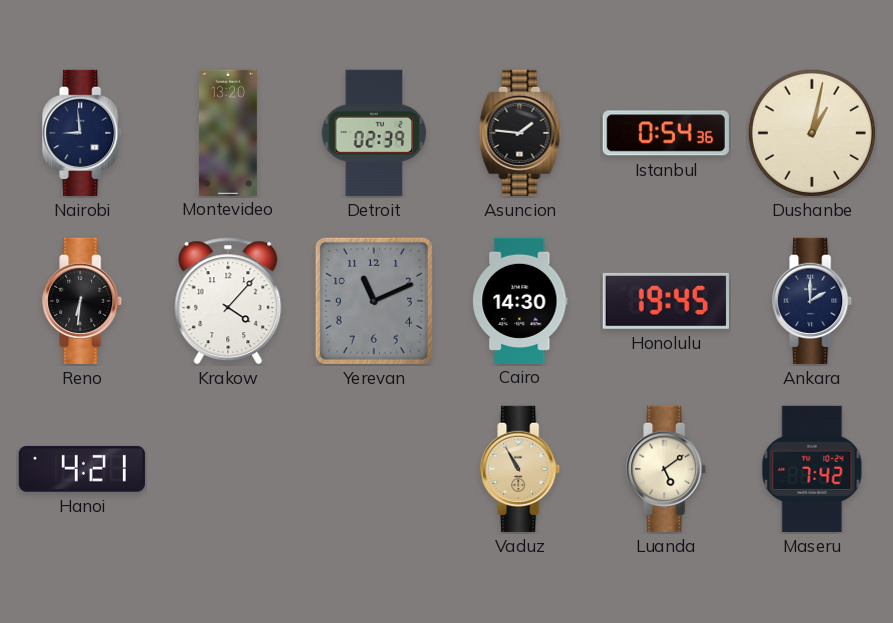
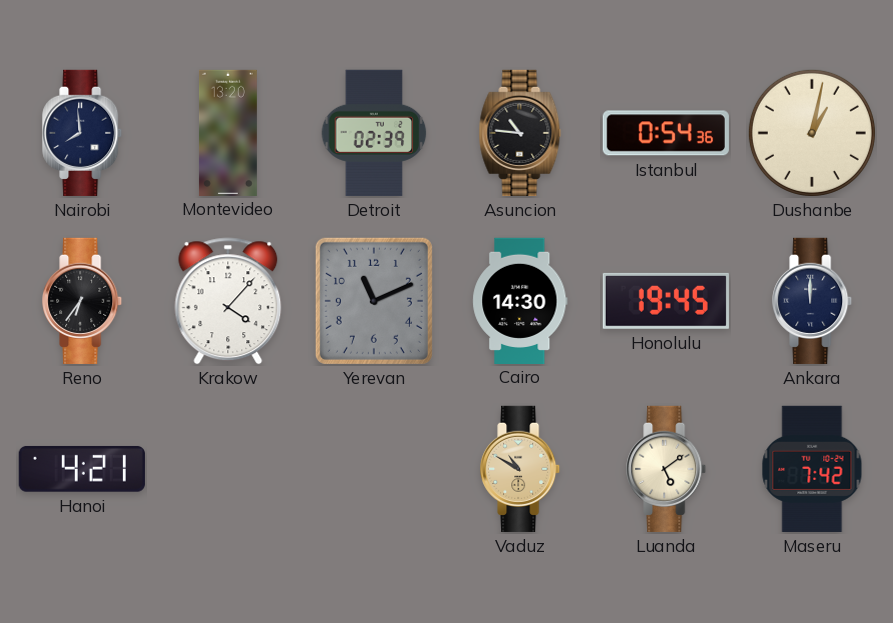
Nairobi: 8:59 -> 7:59 (83, 133)
Asuncion: 1:46 -> 10:46 (520, 133)
Reno: 6:31 -> 6:36 (83, 301)
Ankara: 2:00 -> 12:00 (813, 301)
Vaduz: 10:55 -> 10:50 (521, 469)
